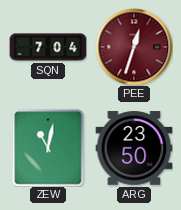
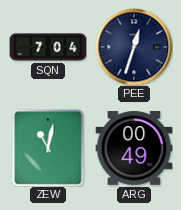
PEE dial: burgundy -> navy (134, 47)
ARG: 23:50 -> 00:49 (134, 148)
